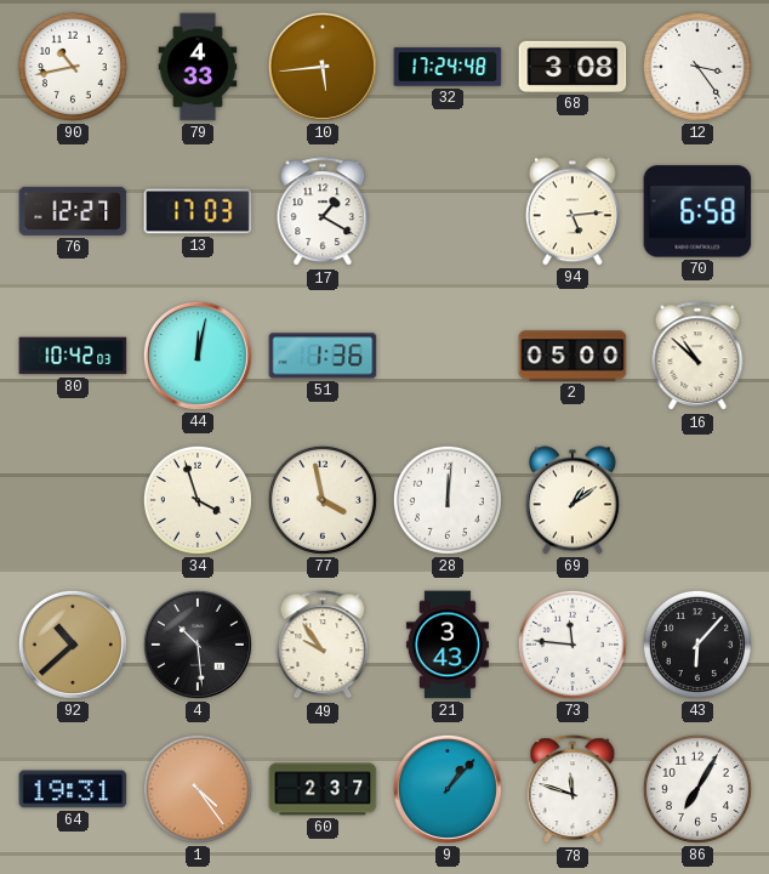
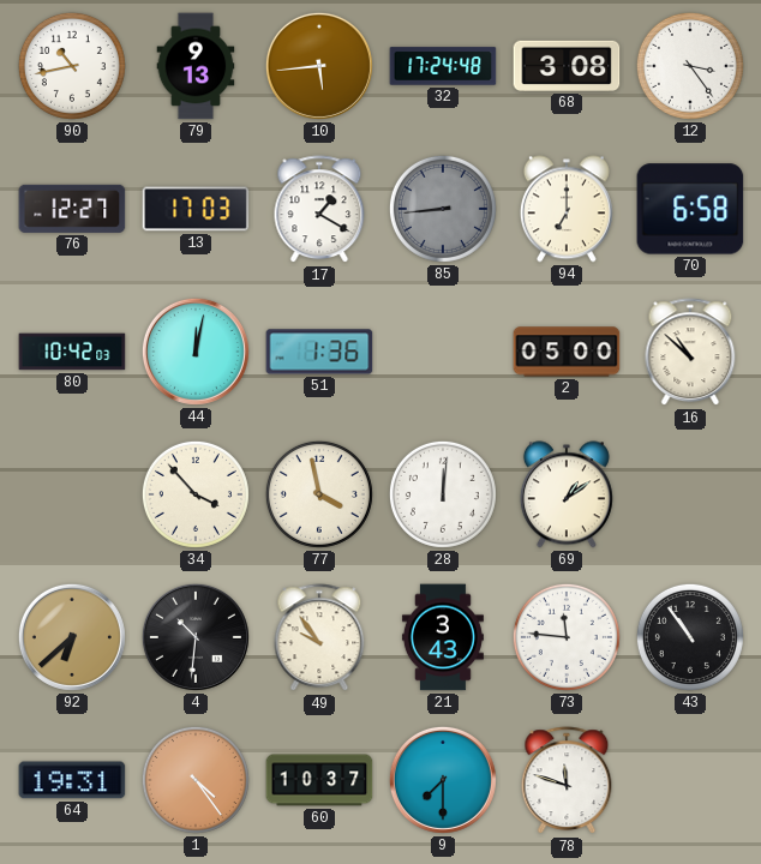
79: 4:33 -> 9:13 (196, 66)
85: none -> 8:44 (443, 209)
94: 5:14 -> 7:00 (567, 209)
34: 3:57 -> 3:53 (196, 494)
92: 10:38 -> 6:38 (72, 637)
4: 10:29 -> 10:31 (196, 637)
43: 6:07 -> 10:54 (690, 637)
60: 2:37 -> 10:37 (319, 780)
9: 1:07 -> 7:30 (443, 780)
86: 7:05 -> none (697, 789)
